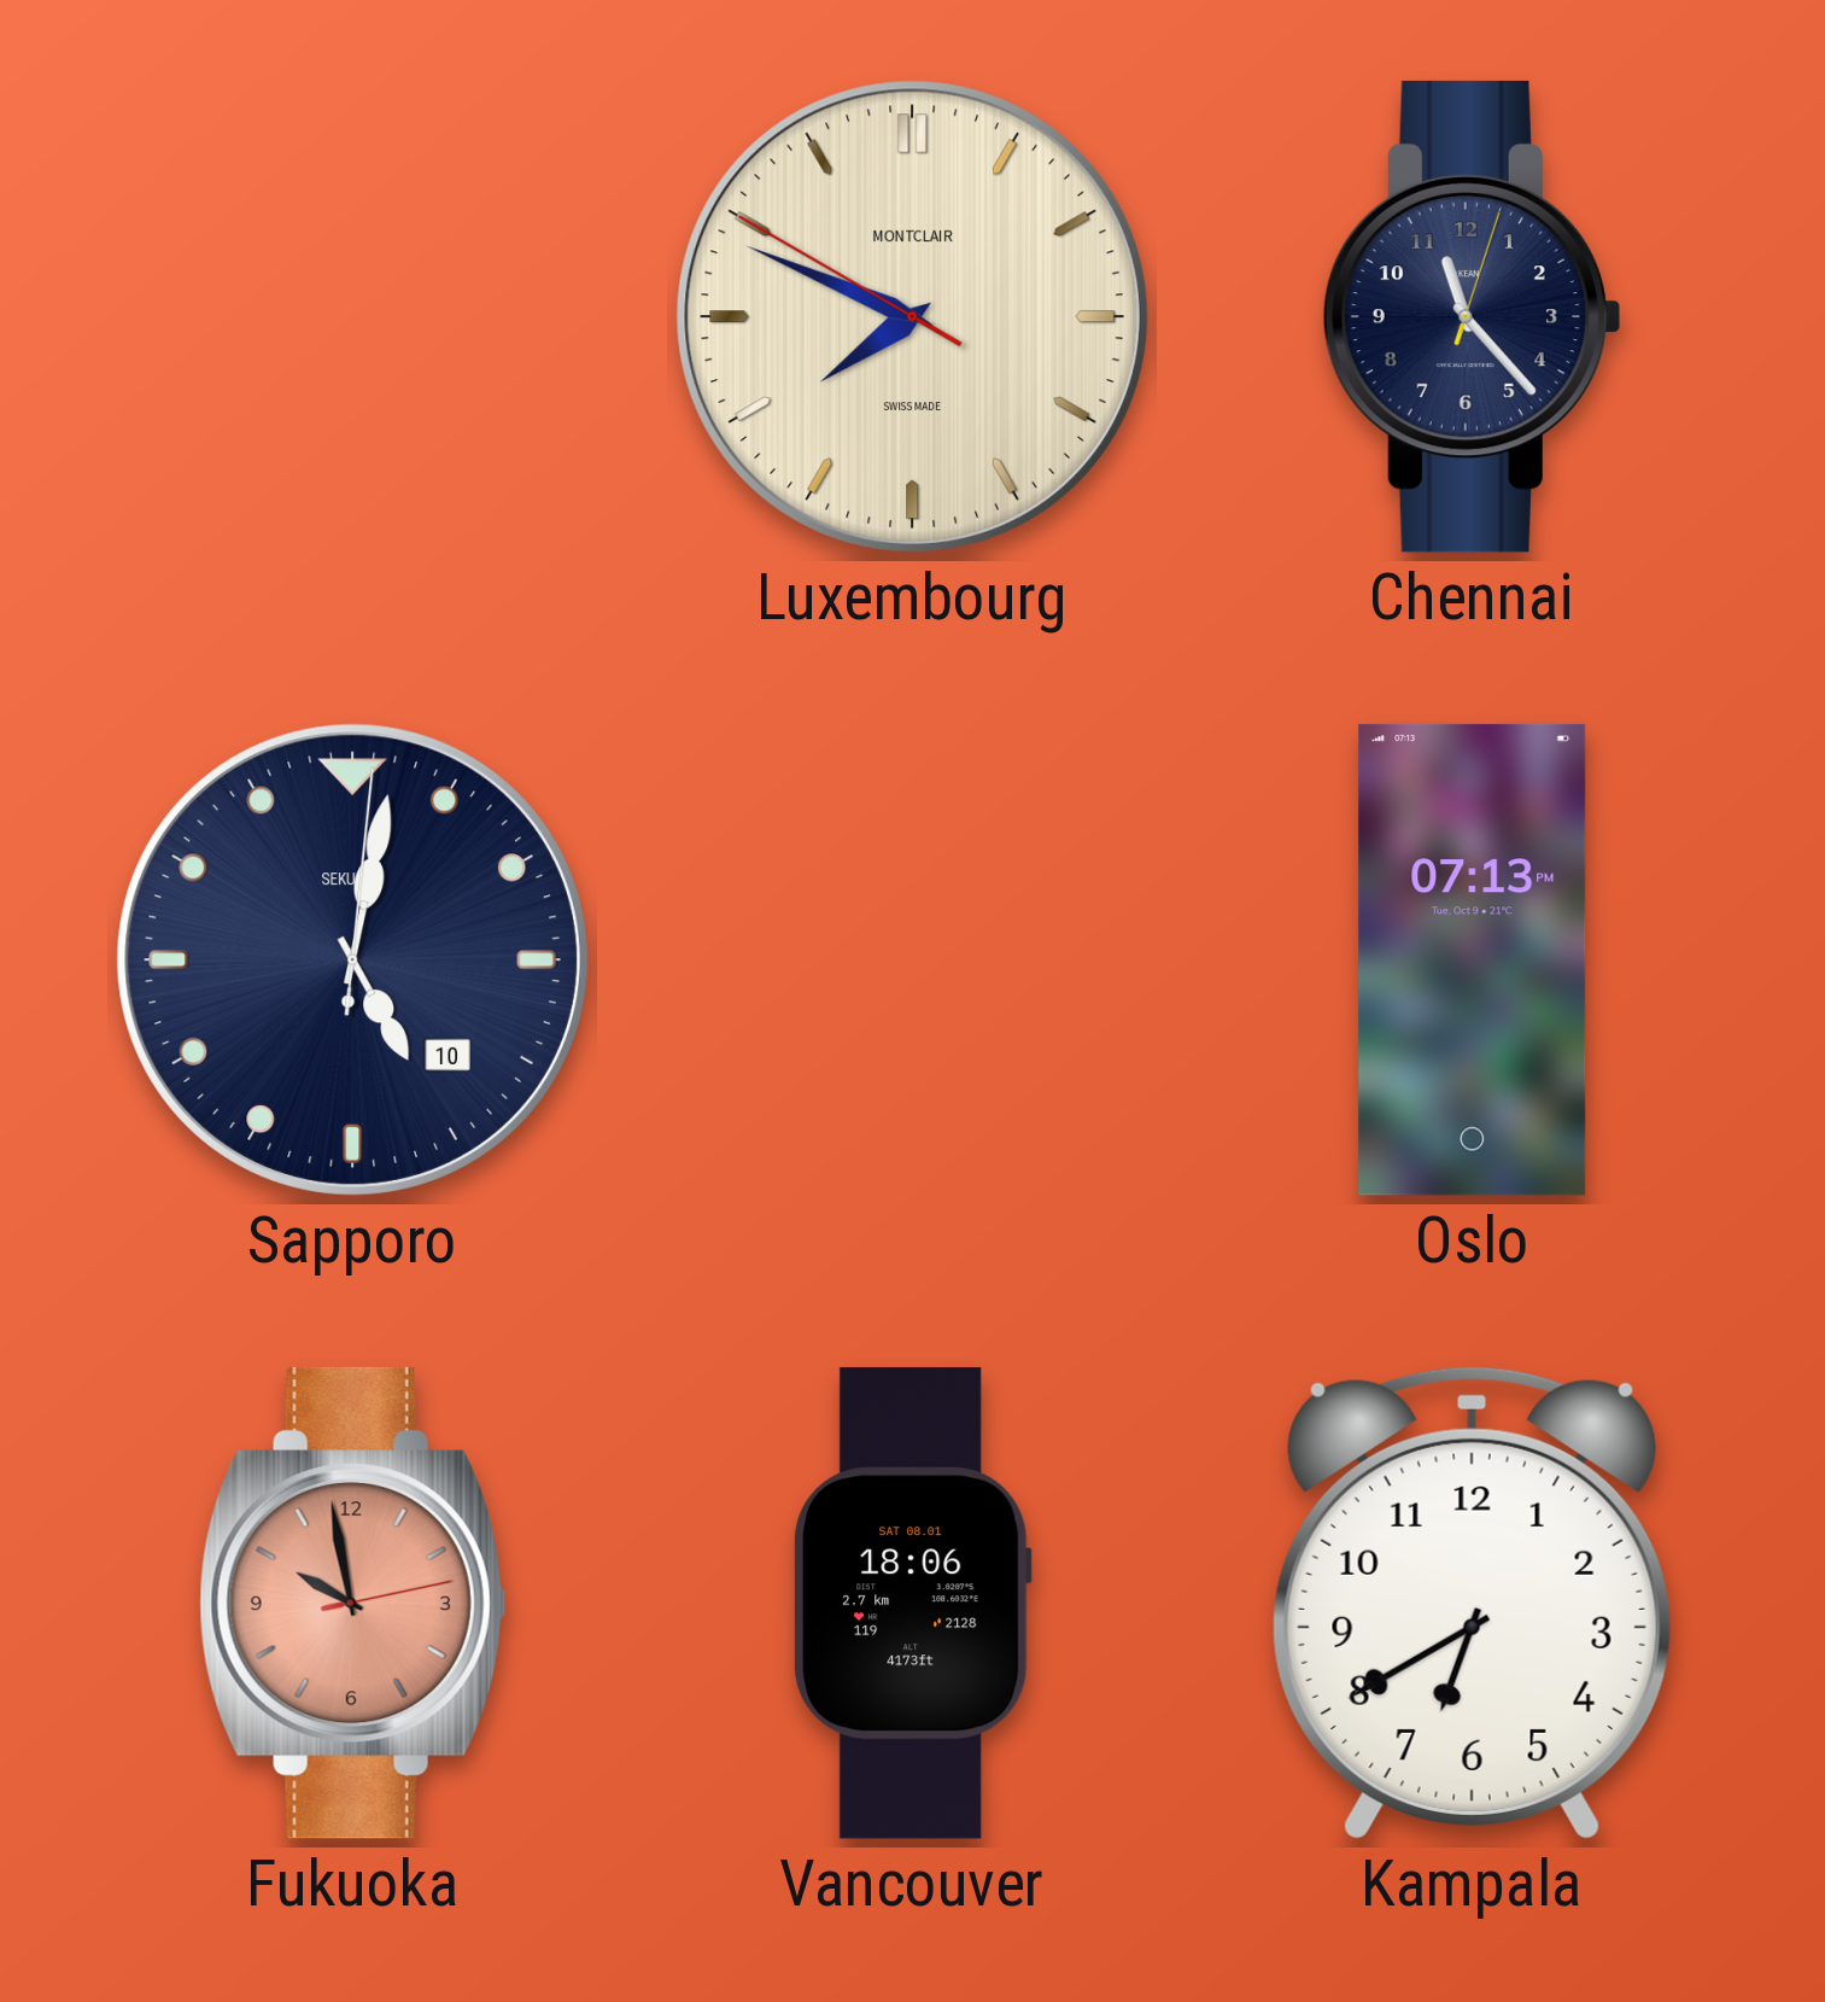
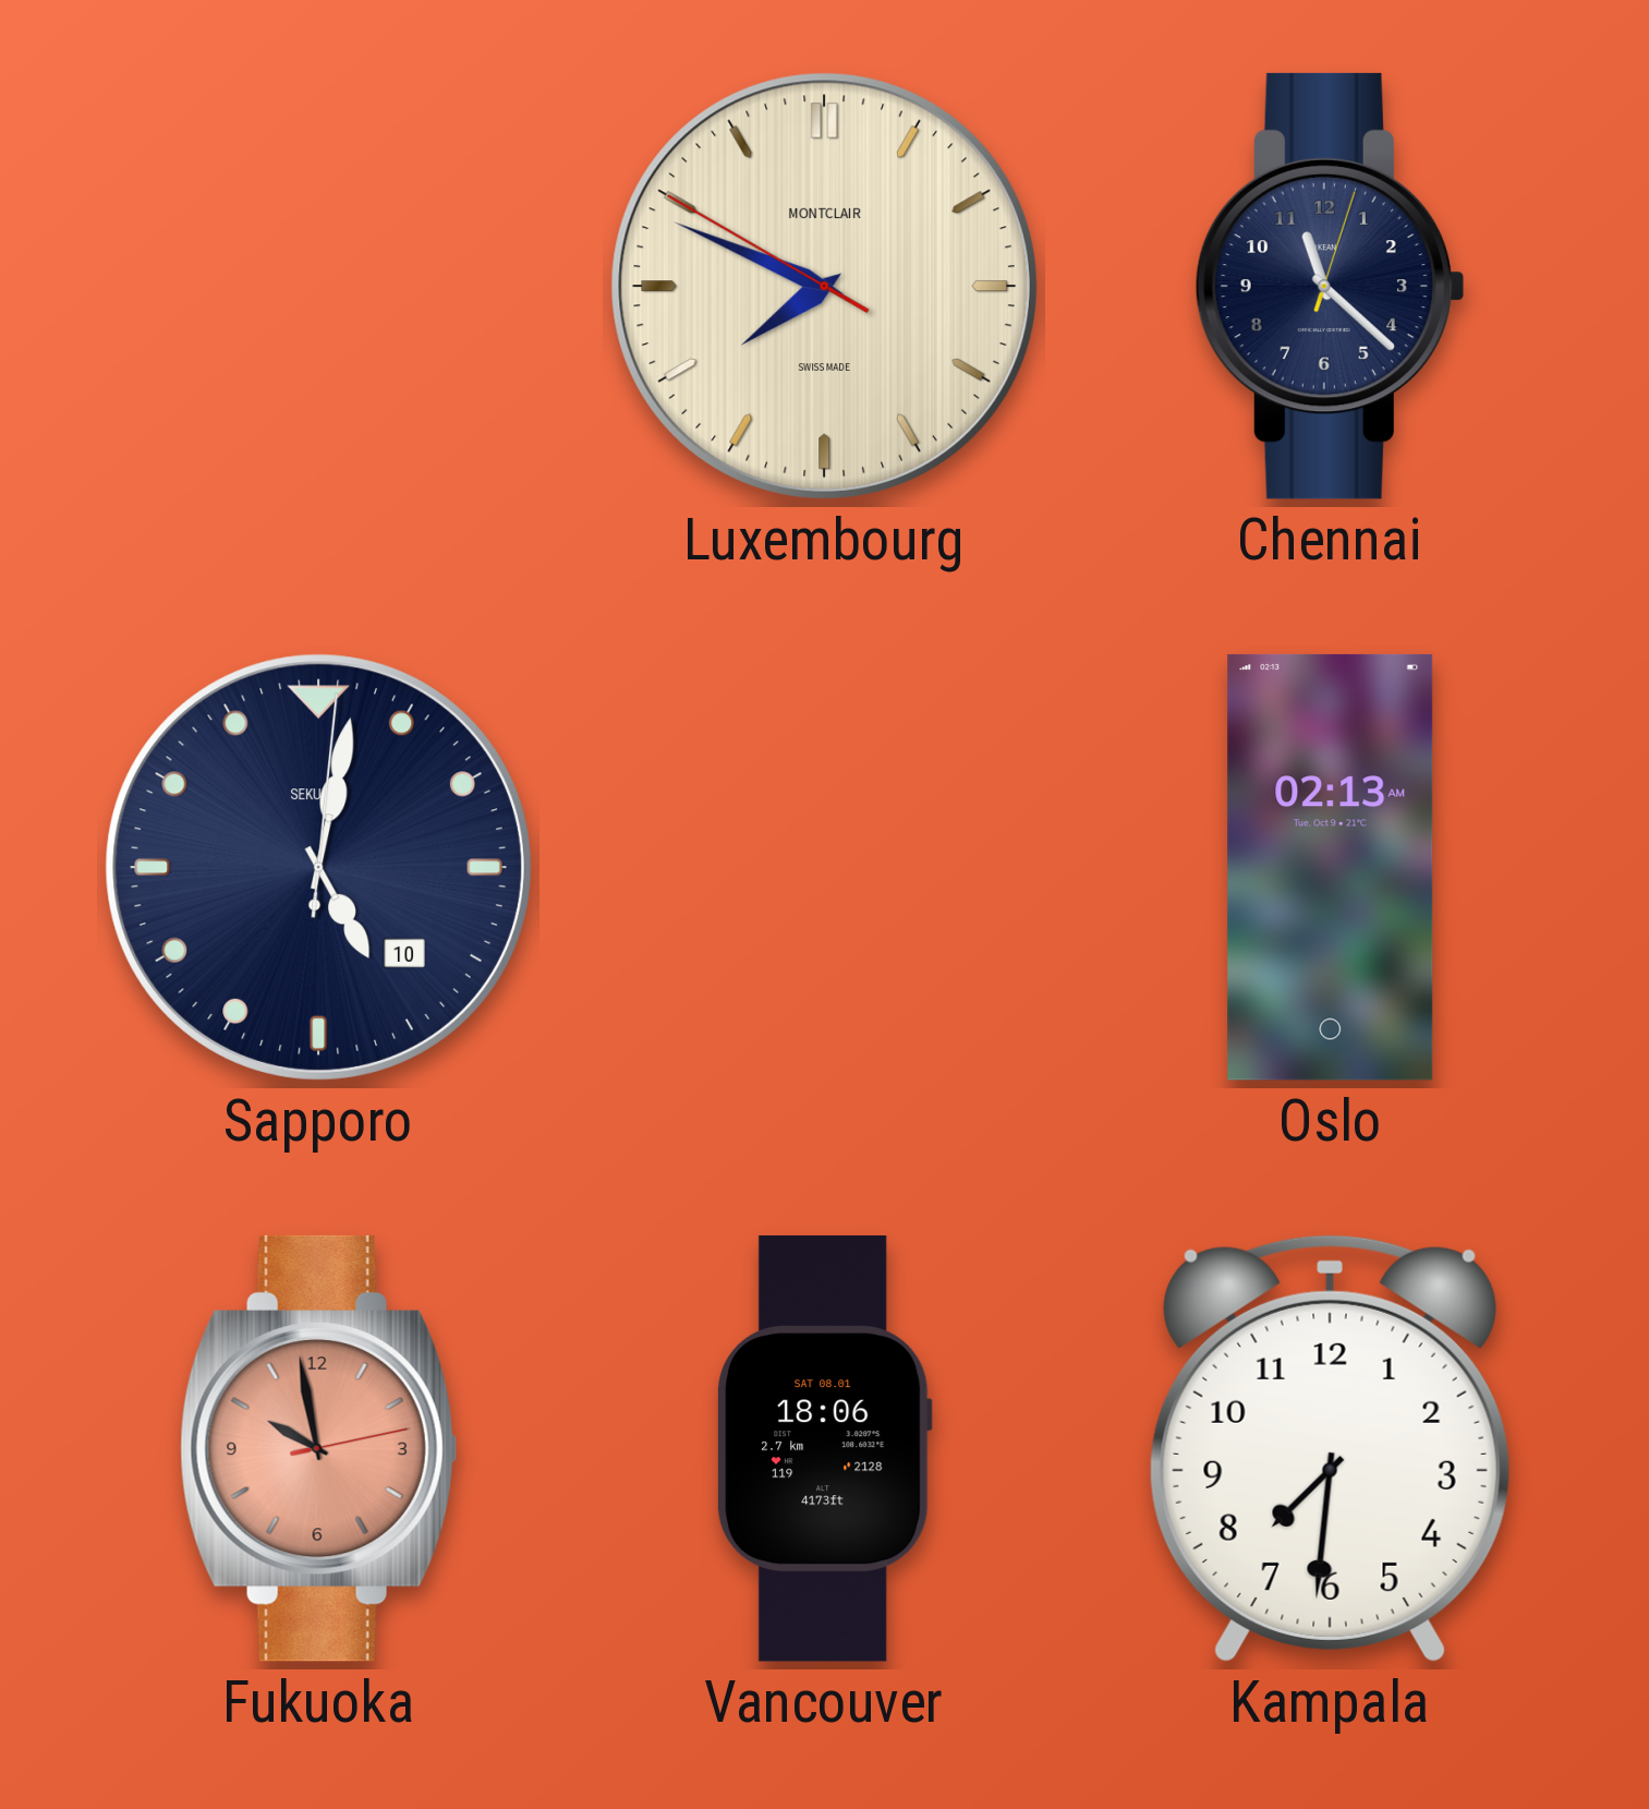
Chennai: 11:23 -> 11:22 (1330, 286)
Oslo: 07:13 -> 02:13 (1331, 867)
Kampala: 6:40 -> 7:31 (1330, 1448)
